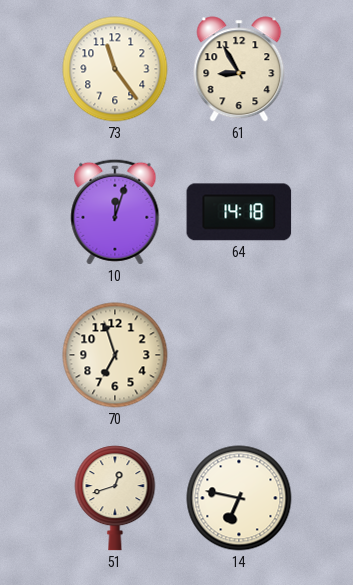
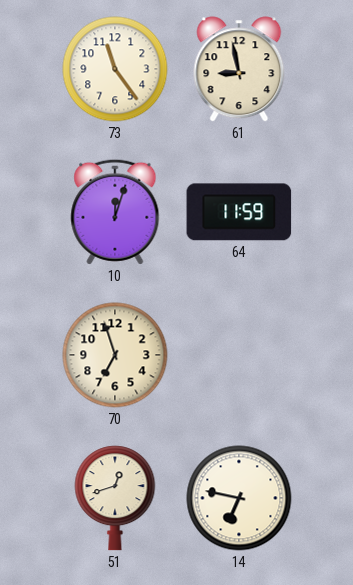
61: 8:55 -> 8:58 (239, 69)
64: 14:18 -> 11:59 (239, 212)
